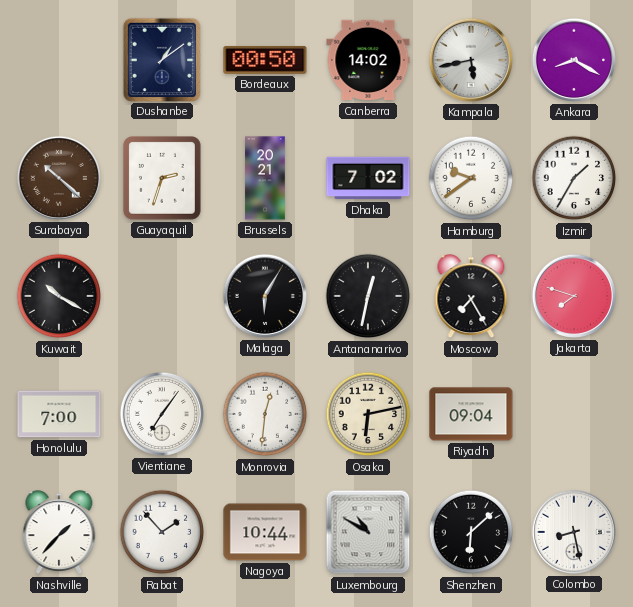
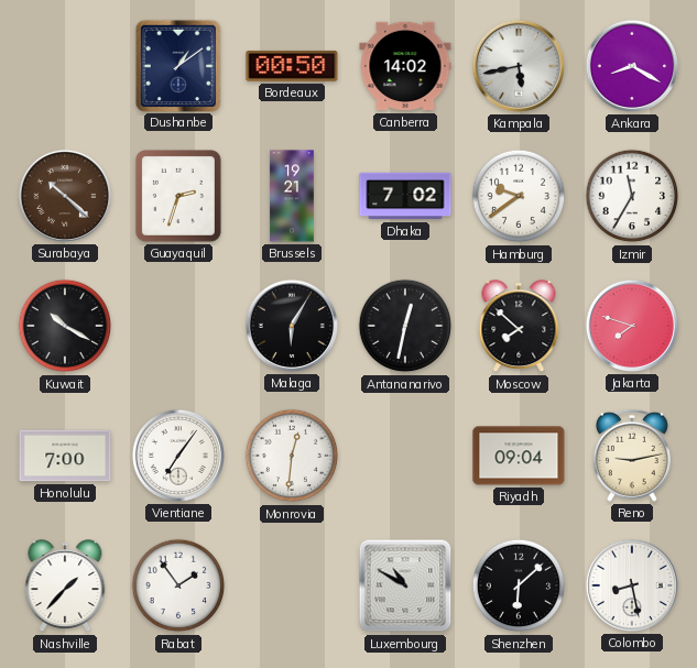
Brussels: 20:21 -> 19:21 (292, 196)
Izmir: 1:35 -> 11:35 (632, 196)
Moscow: 7:25 -> 7:52 (519, 327)
Osaka: 6:13 -> none (368, 414)
Reno: none -> 9:13 (632, 456)
Rabat: 1:53 -> 1:54 (178, 585)
Nagoya: 10:44 -> none (265, 532)
